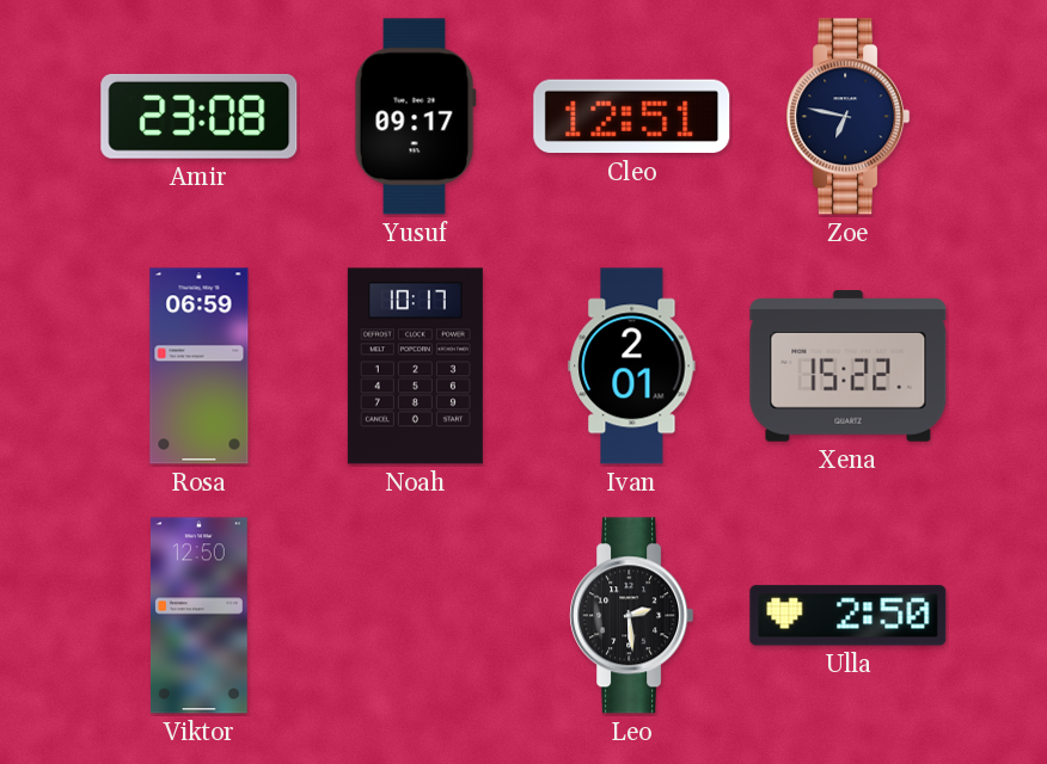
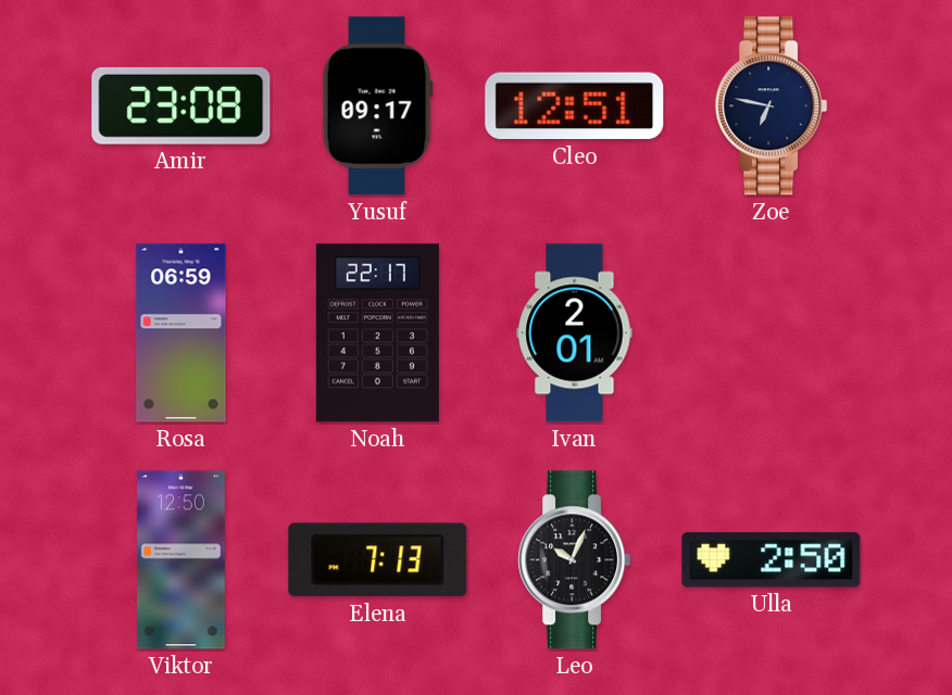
Noah: 10:17 -> 22:17 (377, 333)
Xena: 15:22 -> none (849, 366)
Elena: none -> 7:13 (378, 560)
Leo: 2:29 -> 10:04 (575, 560)
